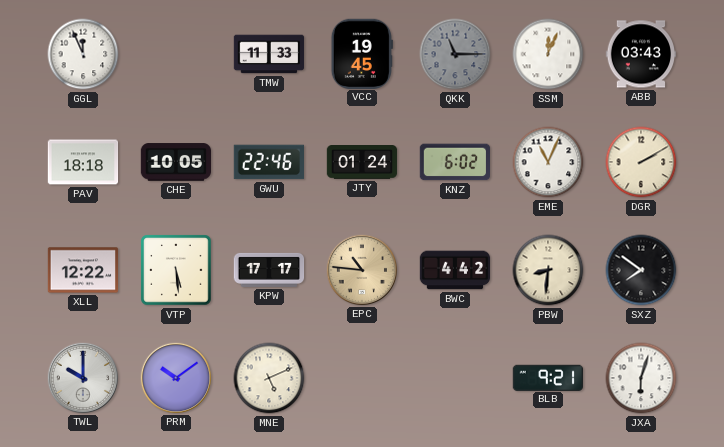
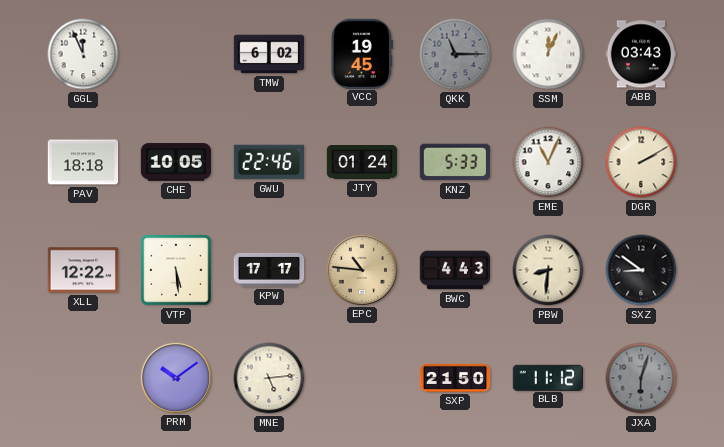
TMW: 11:33 -> 6:02 (269, 54)
KNZ: 6:02 -> 5:33 (454, 162)
BWC: 4:42 -> 4:43 (455, 270)
SXZ: 7:51 -> 8:51 (641, 270)
TWL: 10:00 -> none (82, 377)
MNE: 5:11 -> 5:14 (269, 378)
SXP: none -> 21:50 (455, 378)
BLB: 9:21 -> 11:12 (547, 377)
JXA dial: white -> grey (641, 378)
